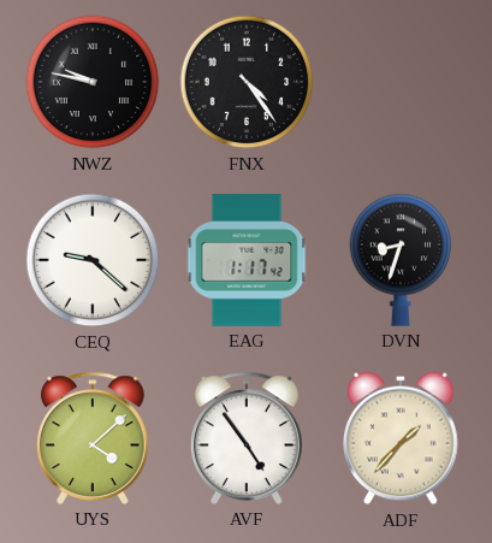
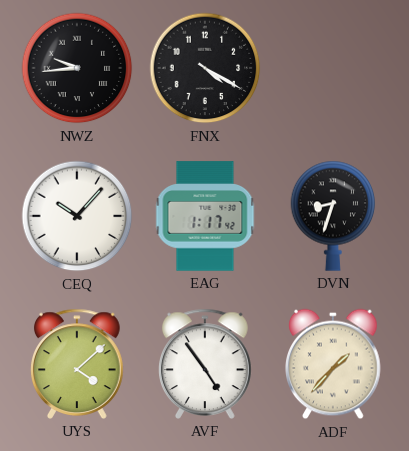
NWZ: 9:47 -> 9:44 (77, 68)
FNX: 4:24 -> 4:20 (205, 68)
CEQ: 9:22 -> 10:07 (77, 216)
